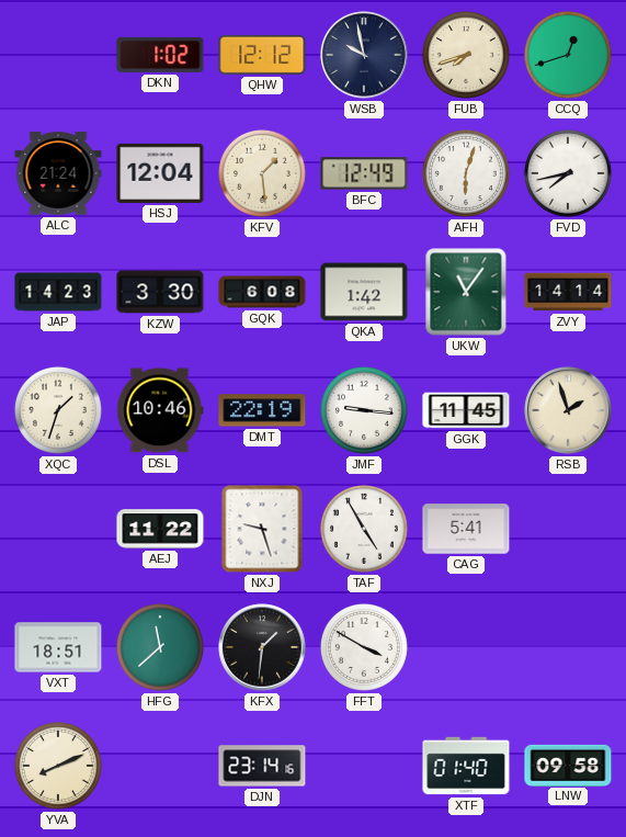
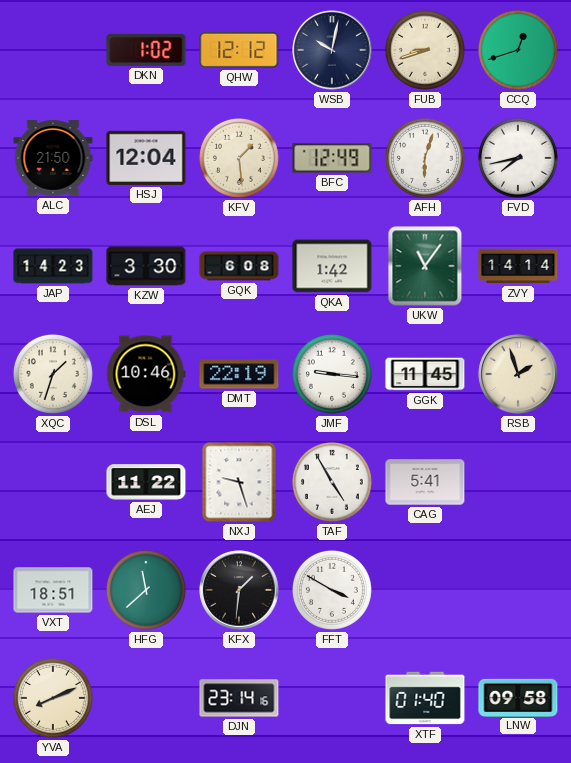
WSB: 9:58 -> 10:02 (332, 50)
FUB: 7:42 -> 8:42 (425, 50)
ALC: 21:24 -> 21:50 (53, 158)
